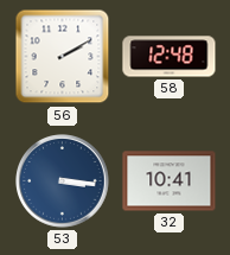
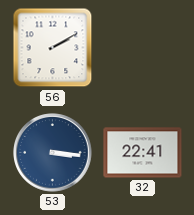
58: 12:48 -> none (170, 57)
32: 10:41 -> 22:41 (143, 153)
